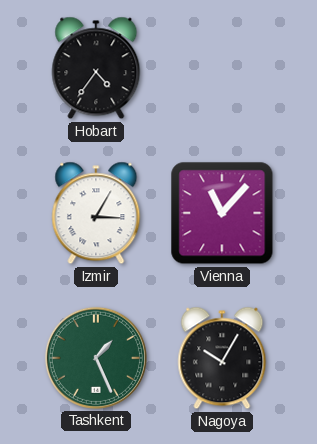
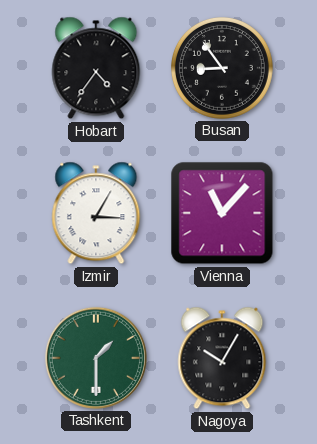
Busan: none -> 8:54 (222, 68)
Tashkent: 1:26 -> 1:30 (96, 358)
